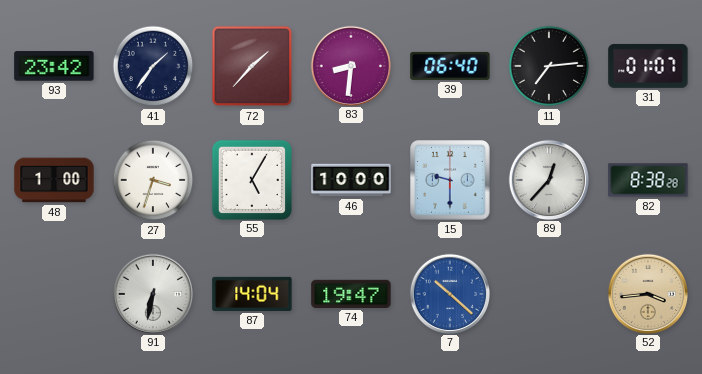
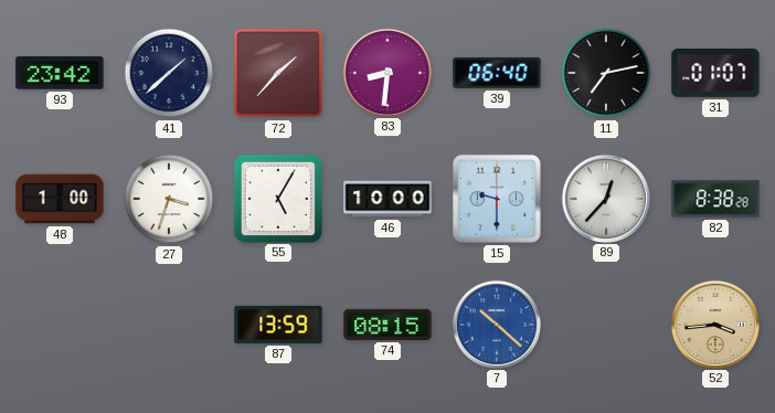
41: 1:36 -> 1:38 (169, 73)
11: 7:14 -> 7:13 (606, 73)
91: 6:32 -> none (152, 293)
87: 14:04 -> 13:59 (278, 325)
74: 19:47 -> 08:15 (387, 325)
